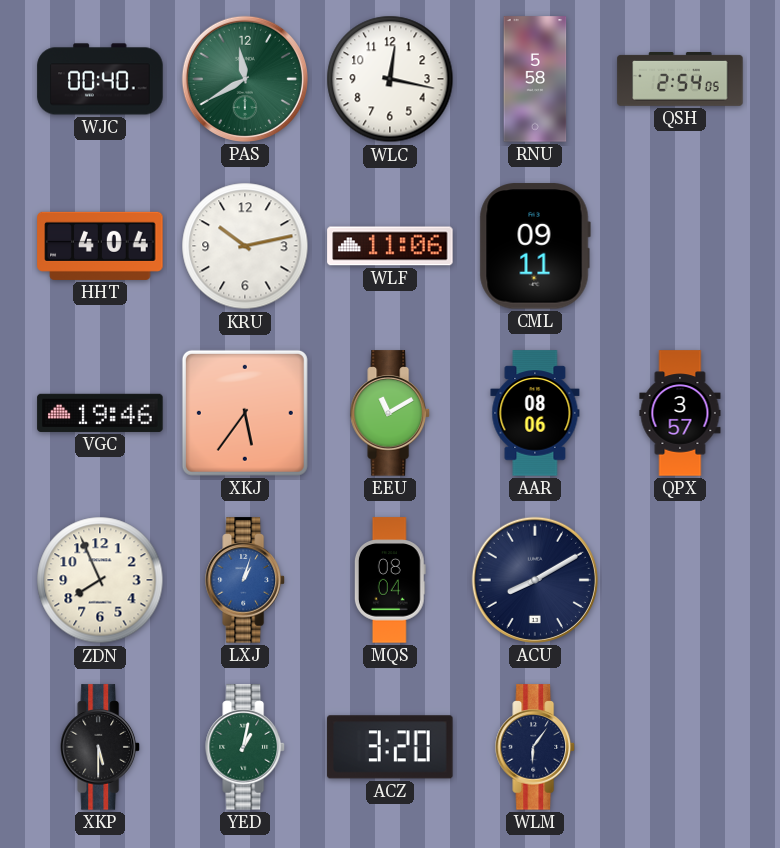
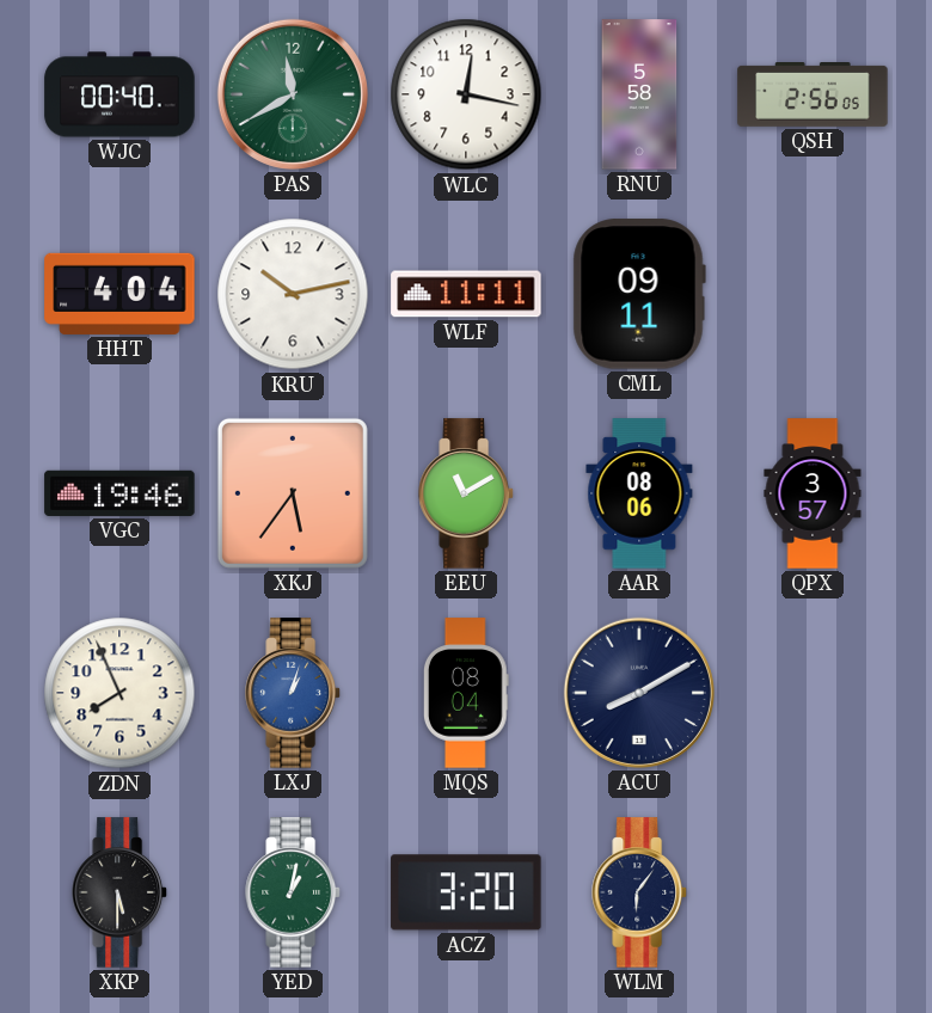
QSH: 2:54 -> 2:56 (813, 96)
WLF: 11:06 -> 11:11 (466, 294)
